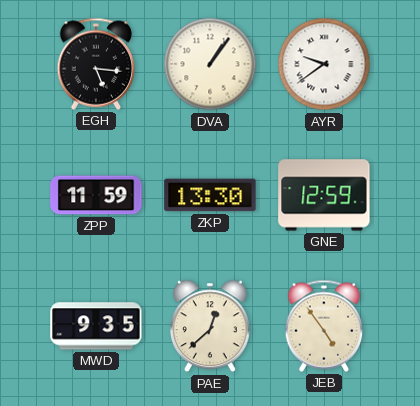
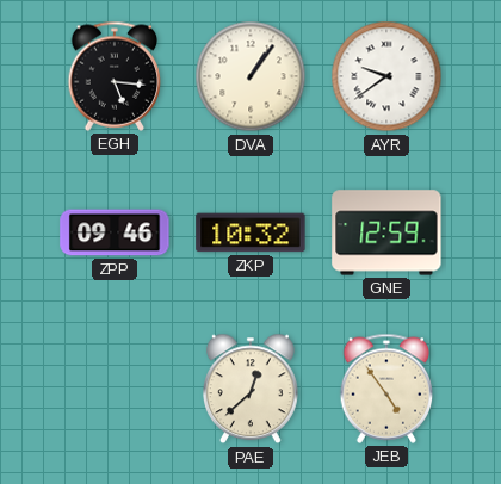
ZPP: 11:59 -> 09:46 (115, 232)
ZKP: 13:30 -> 10:32 (250, 232)
MWD: 9:35 -> none (96, 326)
